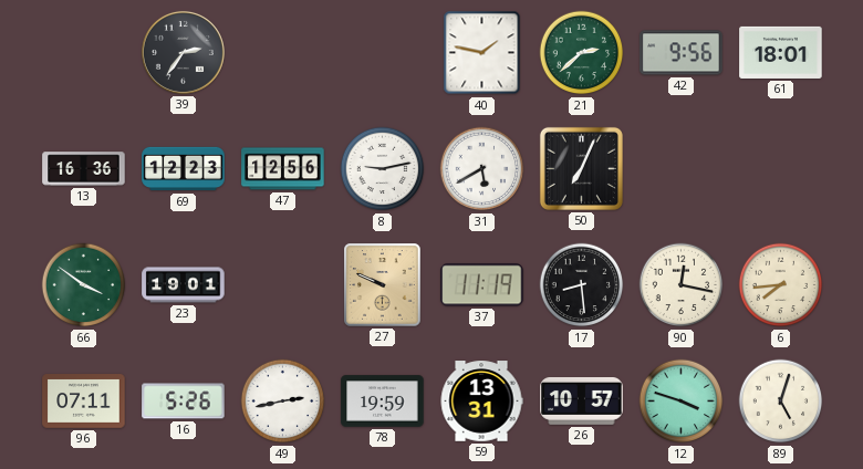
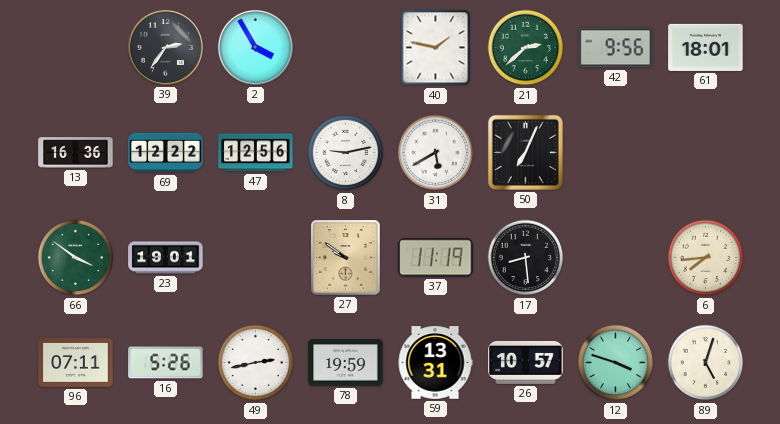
2: none -> 3:55 (255, 47)
69: 12:23 -> 12:22 (166, 153)
27: 9:49 -> 9:51 (346, 258)
90: 12:17 -> none (682, 285)
